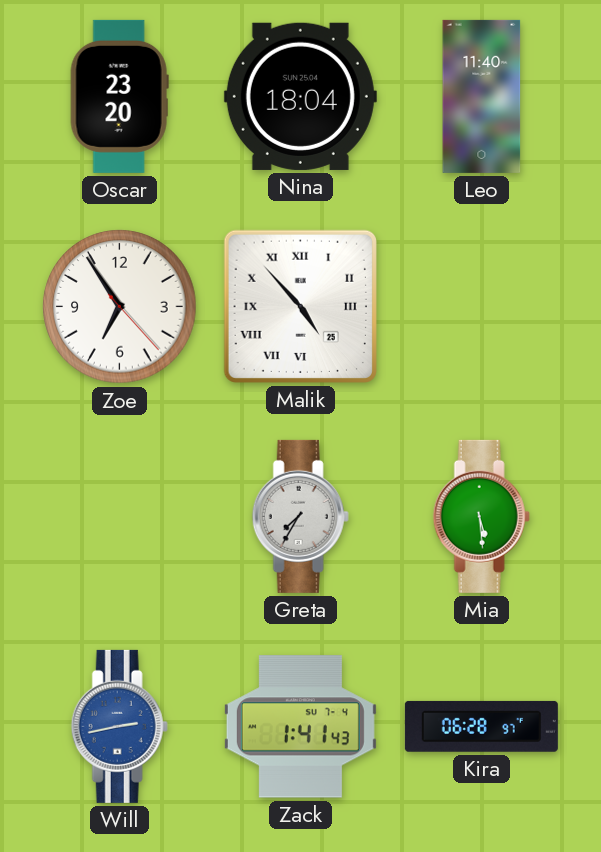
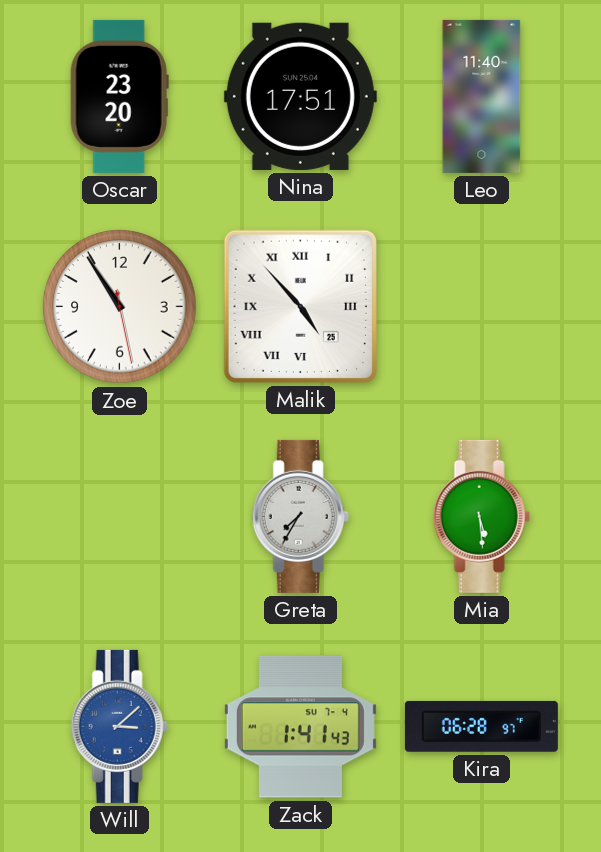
Nina: 18:04 -> 17:51 (300, 96)
Zoe: 6:54 -> 10:54 (120, 307)
Will: 2:43 -> 3:08 (119, 726)
